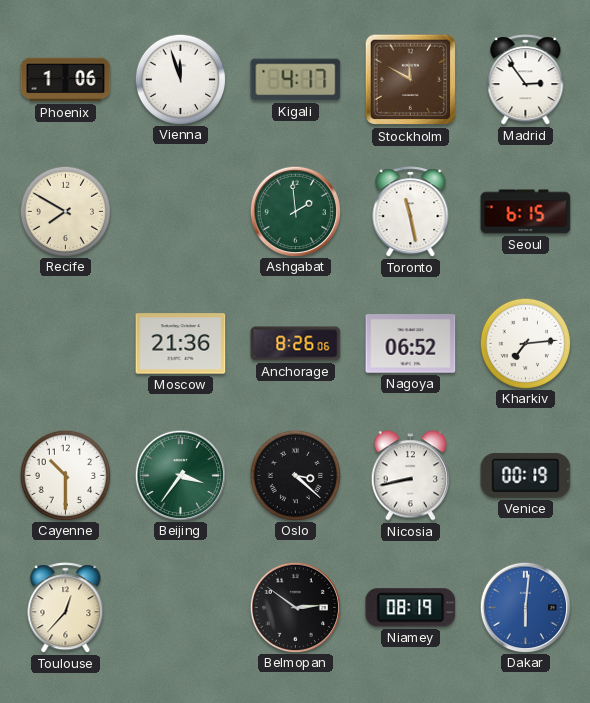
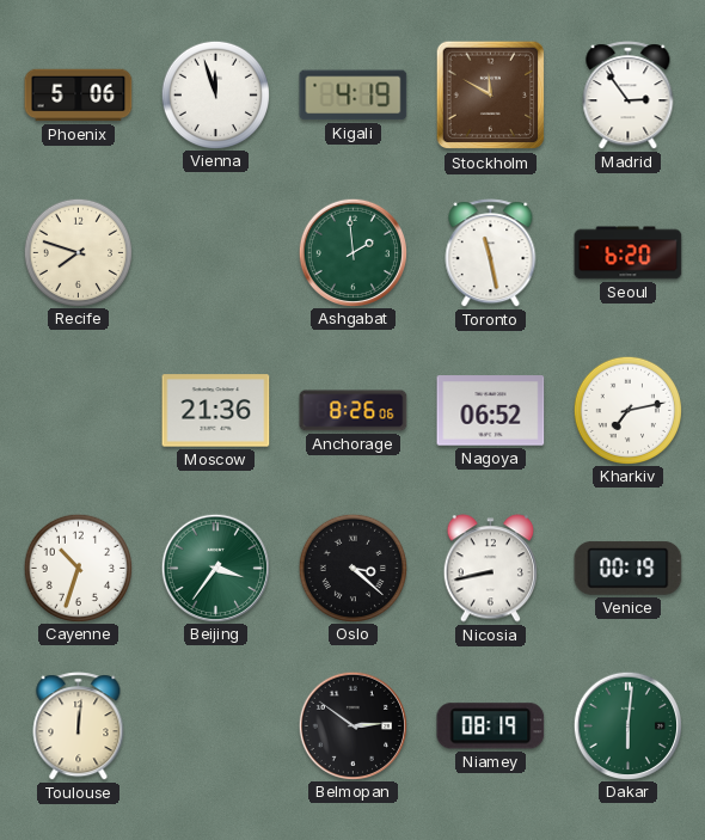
Phoenix: 1:06 -> 5:06 (79, 96)
Kigali: 4:17 -> 4:19 (354, 96)
Recife: 7:50 -> 7:48 (78, 252)
Seoul: 6:15 -> 6:20 (629, 253)
Kharkiv: 7:14 -> 7:13 (627, 410)
Cayenne: 10:30 -> 10:33 (78, 568)
Toulouse: 12:37 -> 12:01 (79, 726)
Dakar dial: blue -> green (627, 725)
